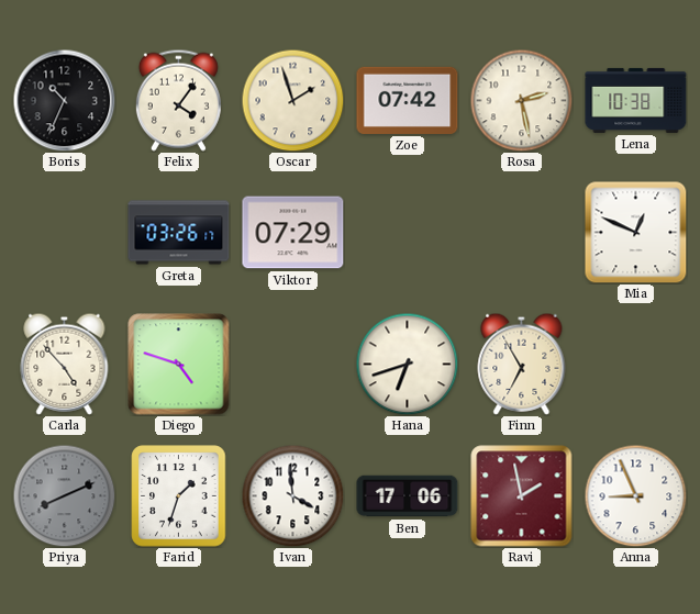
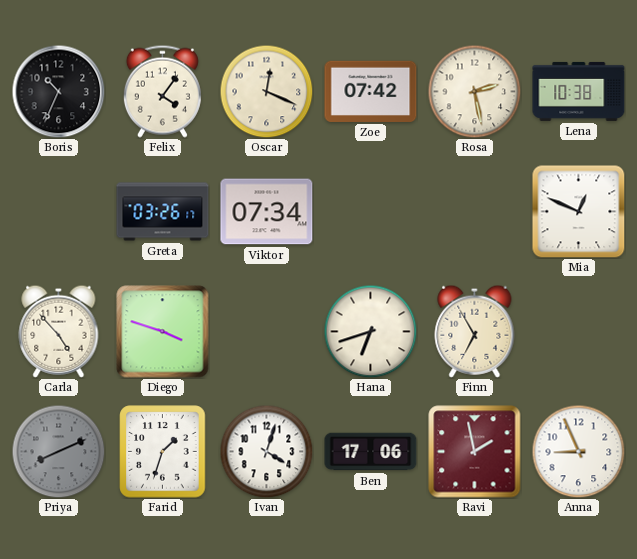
Oscar: 1:57 -> 12:19 (266, 91)
Viktor: 07:29 -> 07:34 (267, 212)
Diego: 4:48 -> 3:48 (163, 332)
Ivan: 3:59 -> 4:03 (266, 451)
